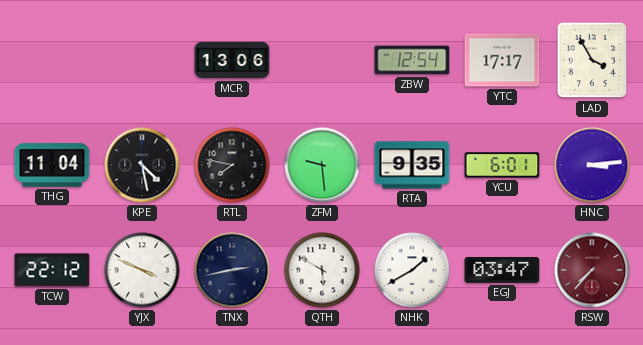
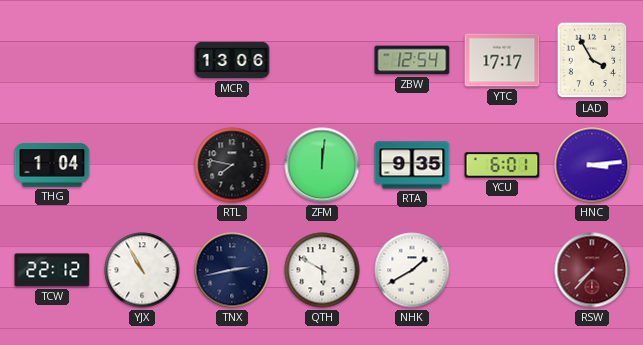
THG: 11:04 -> 1:04 (52, 165)
KPE: 4:28 -> none (142, 165)
ZFM: 9:29 -> 12:01 (322, 165)
YJX: 3:49 -> 10:55 (142, 270)
EGJ: 03:47 -> none (502, 271)
